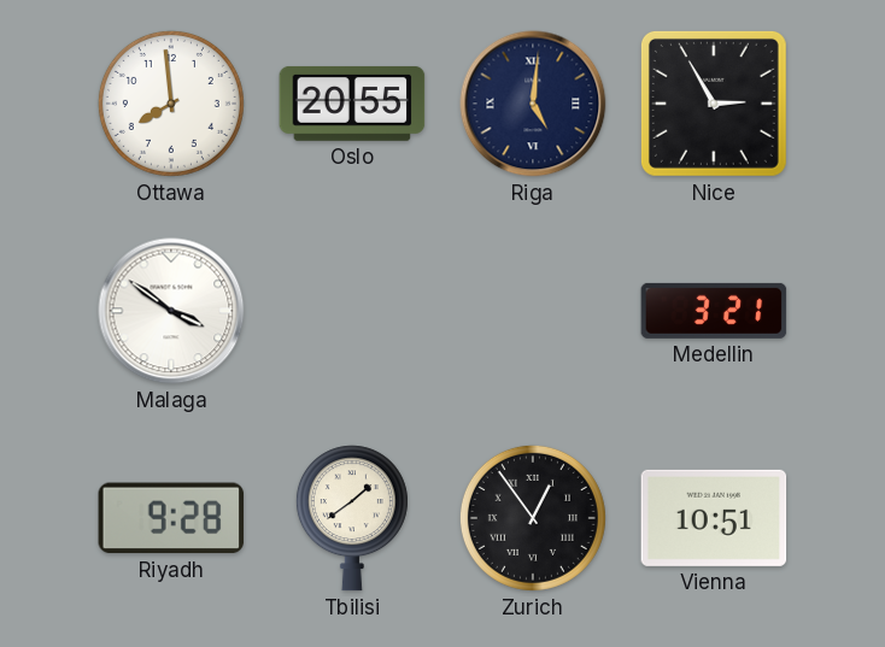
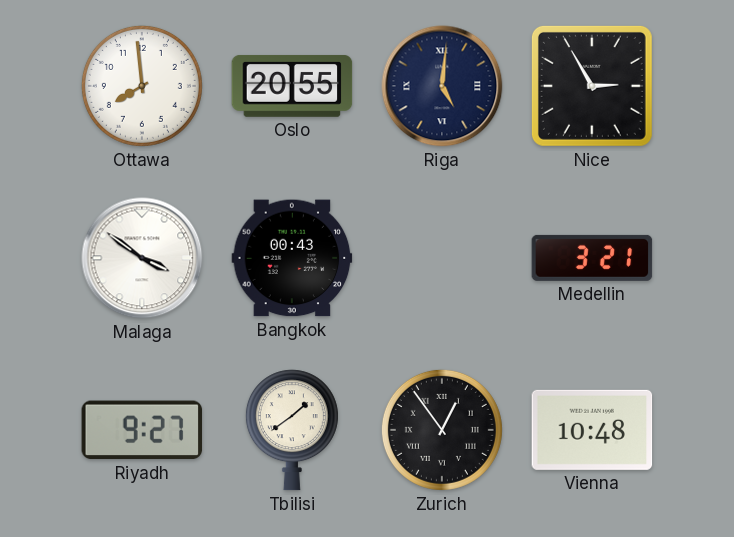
Bangkok: none -> 00:43 (292, 258)
Riyadh: 9:28 -> 9:27 (142, 430)
Vienna: 10:51 -> 10:48 (592, 430)
